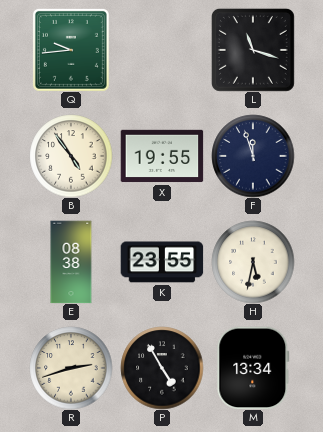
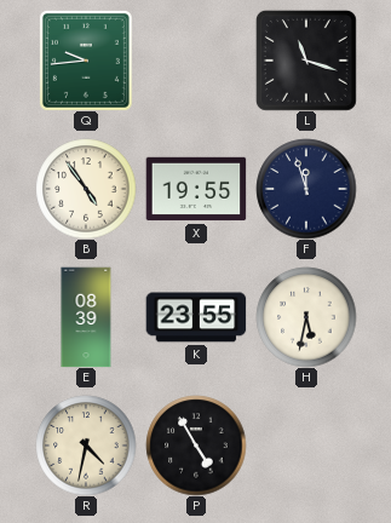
E: 08:38 -> 08:39 (86, 317)
R: 2:42 -> 4:32 (86, 446)
M: 13:34 -> none (253, 368)
